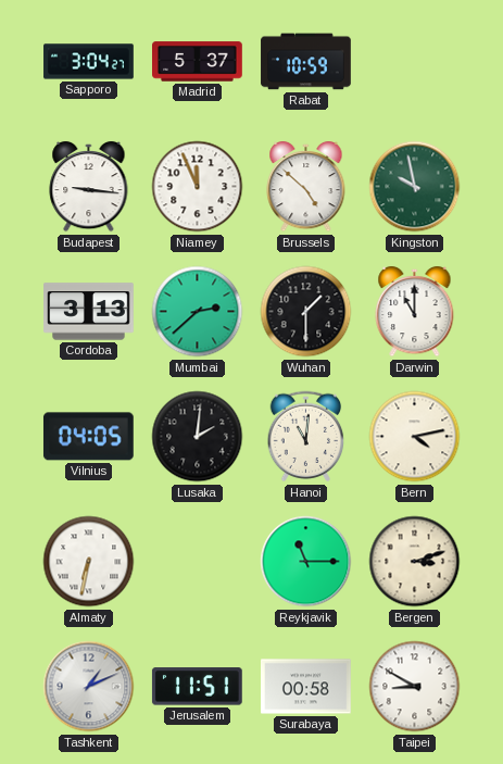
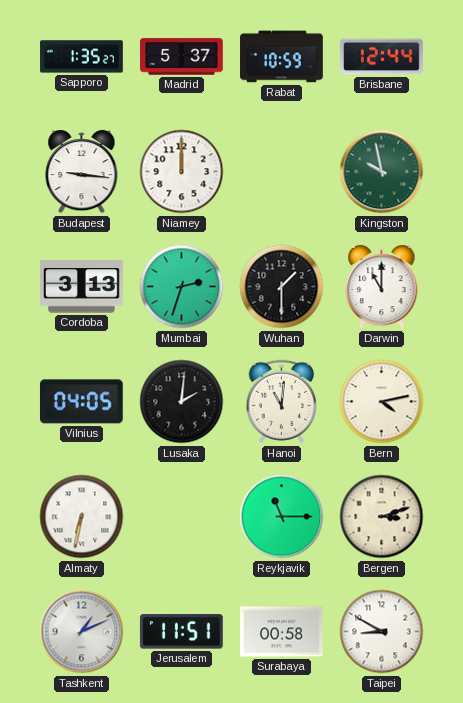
Sapporo: 3:04 -> 1:35 (82, 57)
Brisbane: none -> 12:44 (382, 57)
Niamey: 11:56 -> 12:00 (182, 172)
Brussels: 4:52 -> none (306, 187)
Mumbai: 2:38 -> 2:33 (182, 287)
